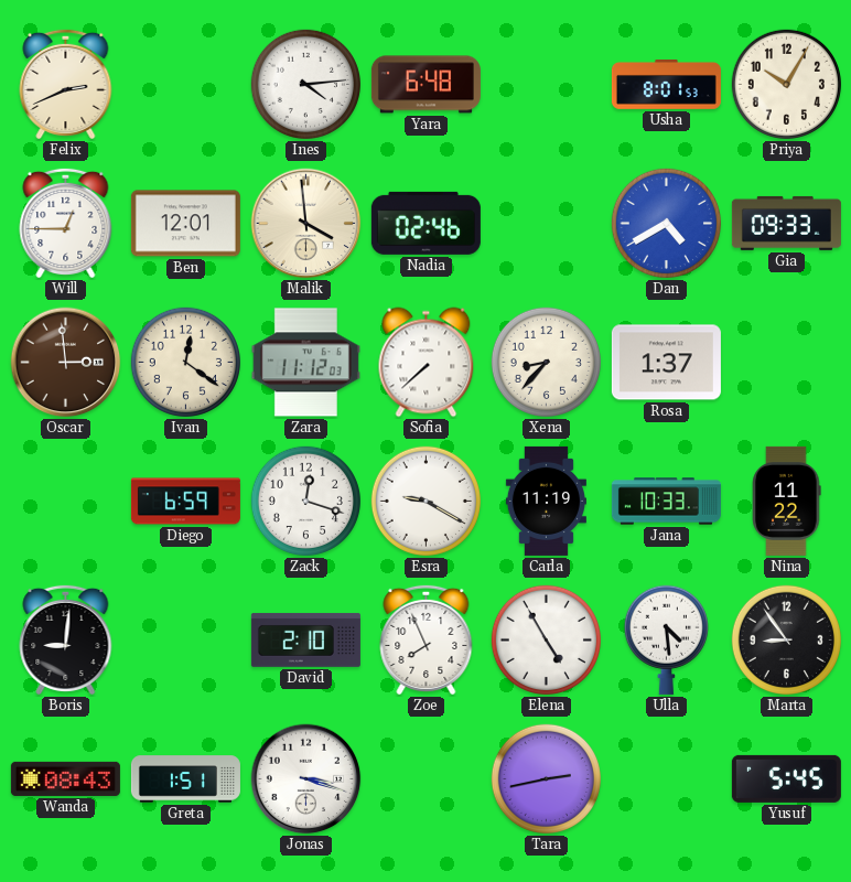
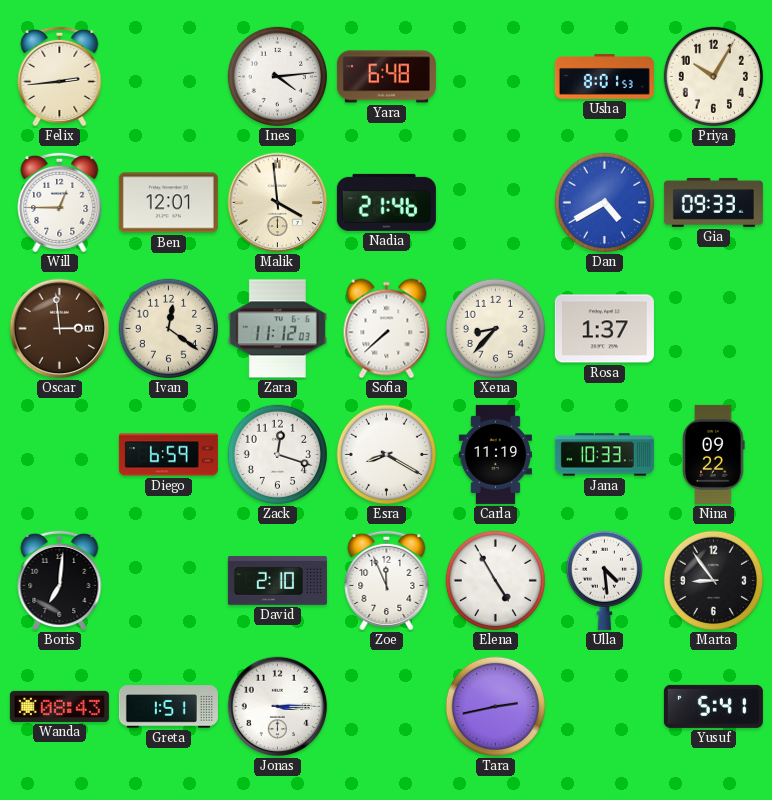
Felix: 2:41 -> 2:44 (60, 76)
Nadia: 02:46 -> 21:46 (386, 202)
Esra: 9:20 -> 8:20 (386, 454)
Nina: 11:22 -> 09:22 (714, 454)
Boris: 9:01 -> 7:01 (60, 580)
Zoe: 7:56 -> 11:56 (387, 580)
Jonas: 3:18 -> 3:15 (278, 707)
Yusuf: 5:45 -> 5:41 (713, 706)
